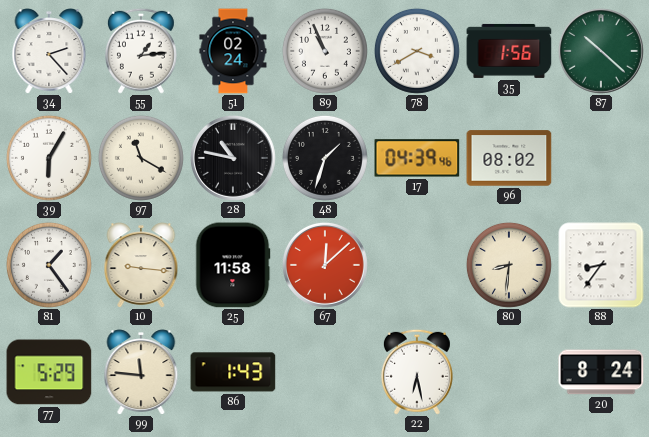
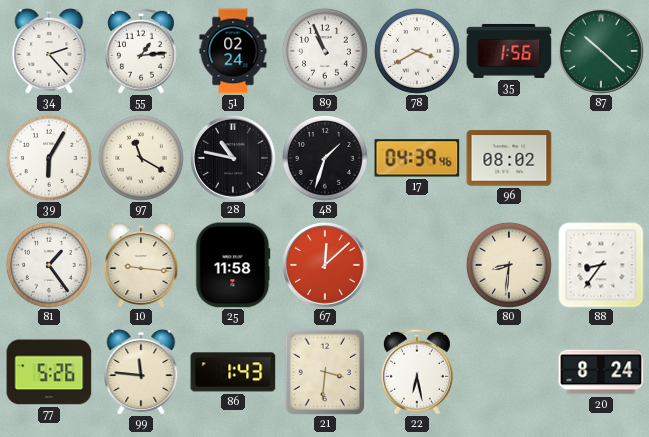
77: 5:29 -> 5:26 (49, 372)
21: none -> 3:31 (325, 371)
